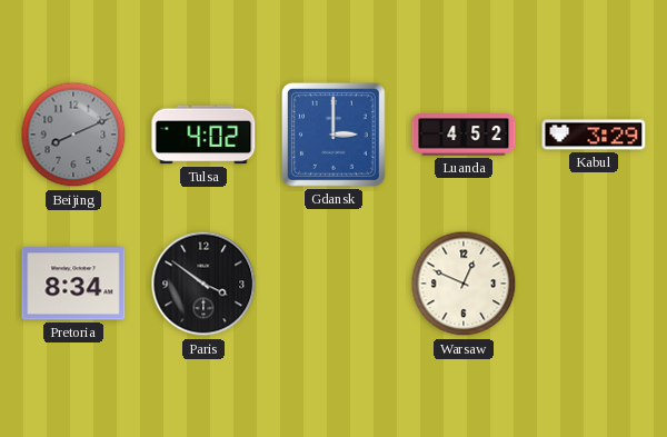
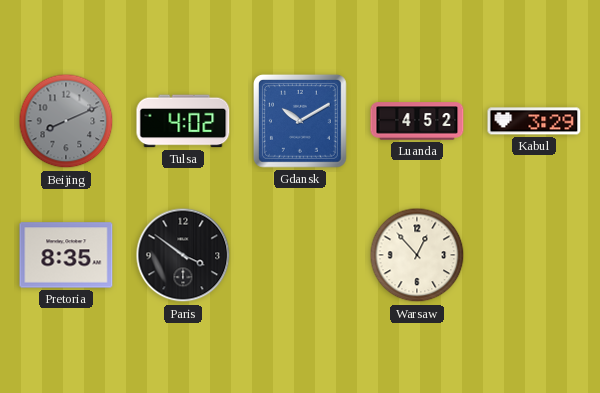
Gdansk: 3:00 -> 10:10 (300, 121)
Pretoria: 8:34 -> 8:35 (66, 255)
Warsaw: 12:49 -> 12:53 (417, 255)
